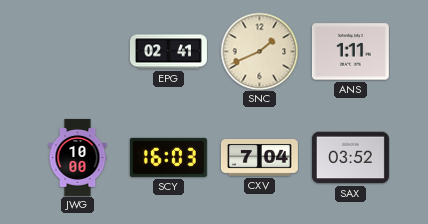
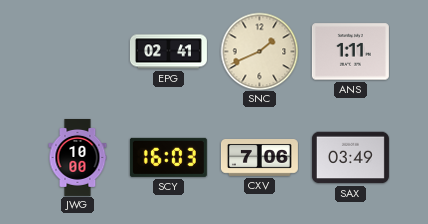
CXV: 7:04 -> 7:06 (259, 158)
SAX: 03:52 -> 03:49 (350, 158)
